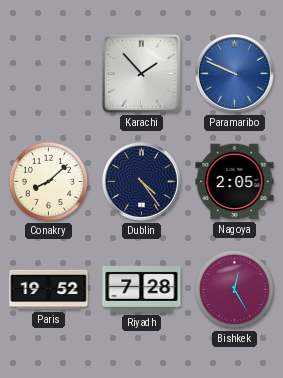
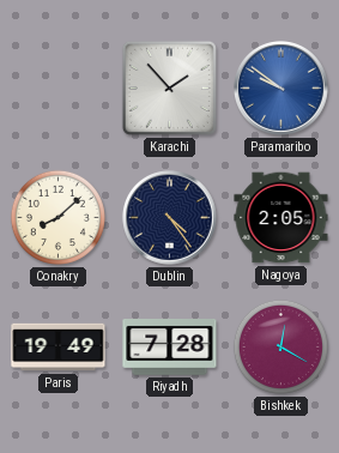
Paramaribo: 9:49 -> 9:51 (282, 89)
Paris: 19:52 -> 19:49 (59, 348)
Bishkek: 12:25 -> 12:20 (280, 346)
